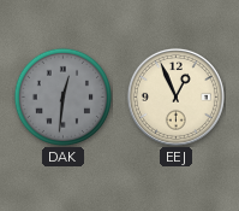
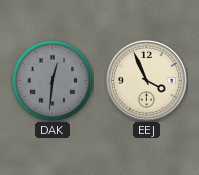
EEJ: 12:56 -> 3:56 (146, 80)
